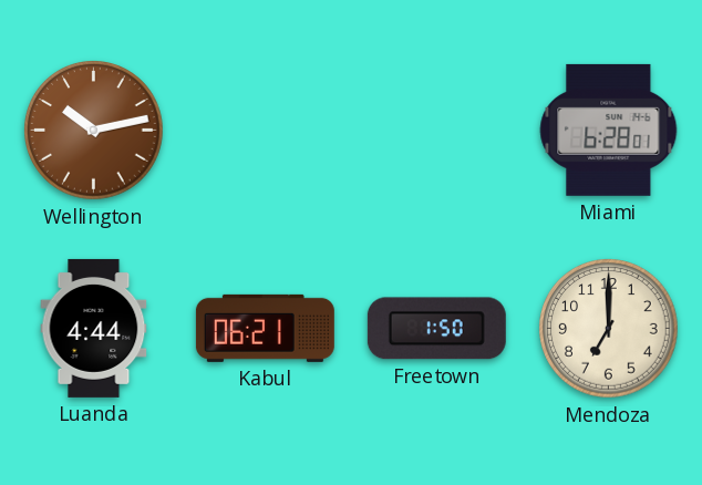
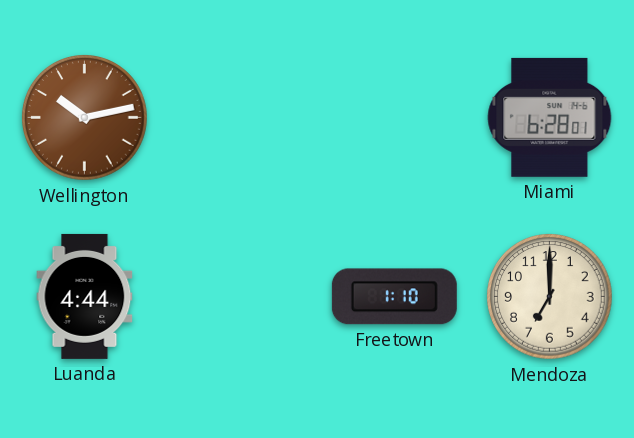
Kabul: 06:21 -> none (265, 328)
Freetown: 1:50 -> 1:10 (394, 297)
